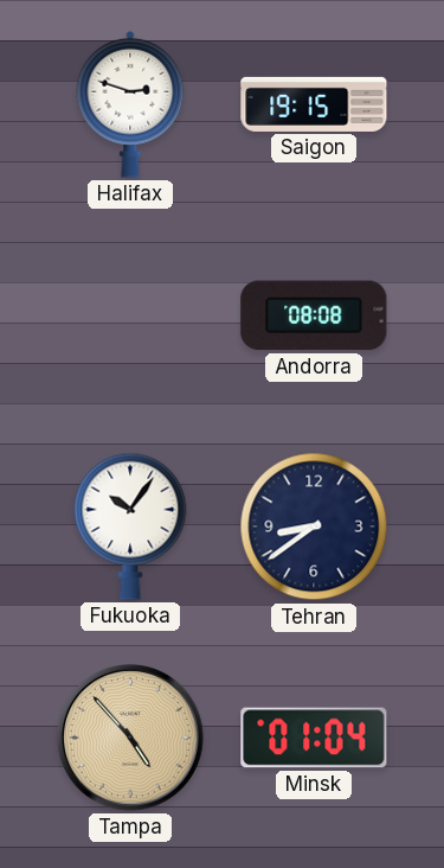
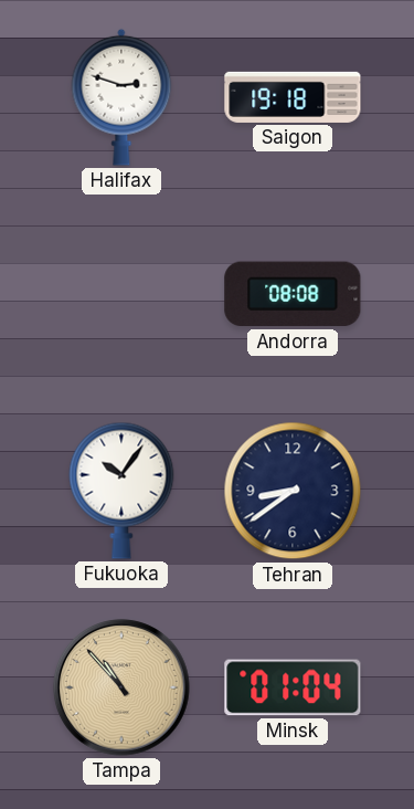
Saigon: 19:15 -> 19:18 (293, 97)
Tampa: 4:53 -> 10:53 (121, 687)
